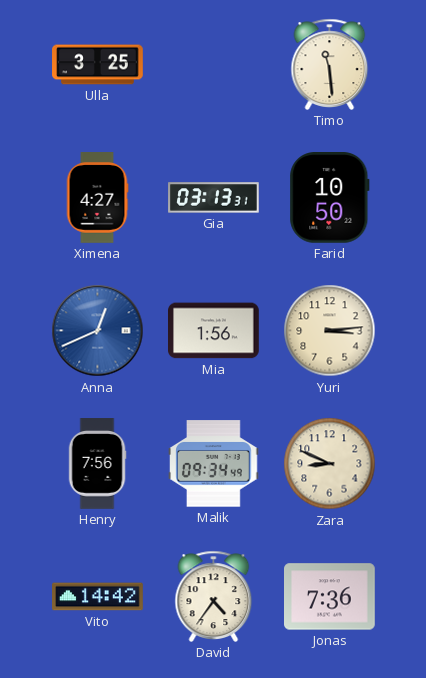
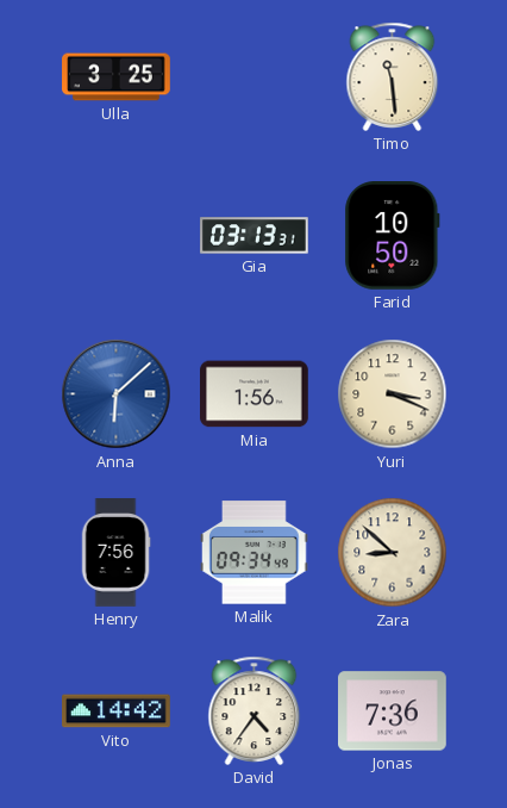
Ximena: 4:27 -> none (97, 198)
Anna: 12:41 -> 6:08 (117, 394)
Yuri: 3:14 -> 3:19 (393, 394)
Zara: 8:49 -> 8:52 (393, 553)
